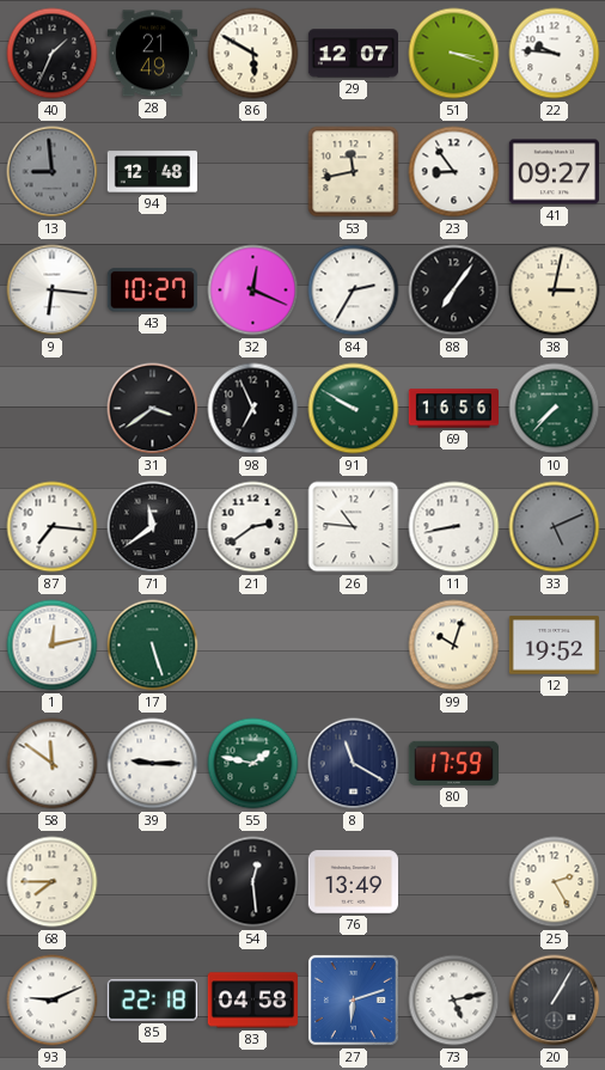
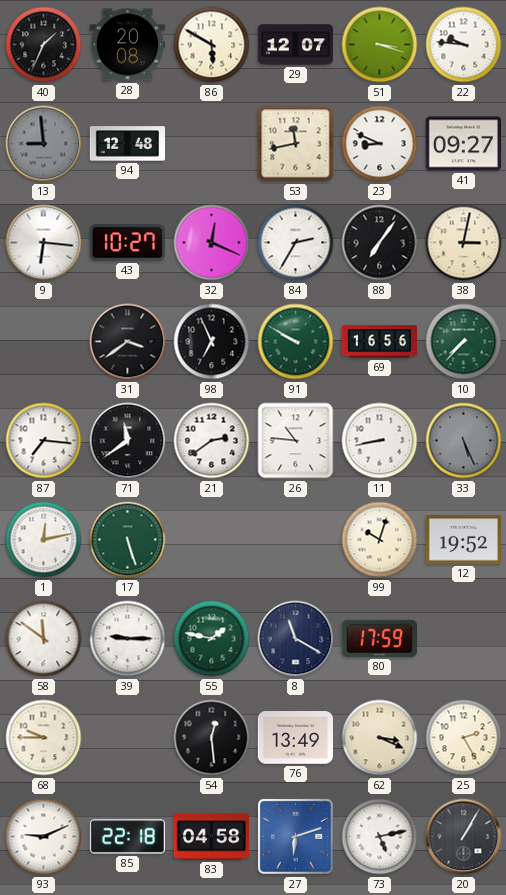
28: 21:49 -> 20:08 (127, 45)
23: 8:54 -> 8:49 (380, 144)
33: 5:11 -> 5:26 (464, 441)
68: 7:45 -> 9:45 (44, 738)
62: none -> 3:19 (380, 738)
